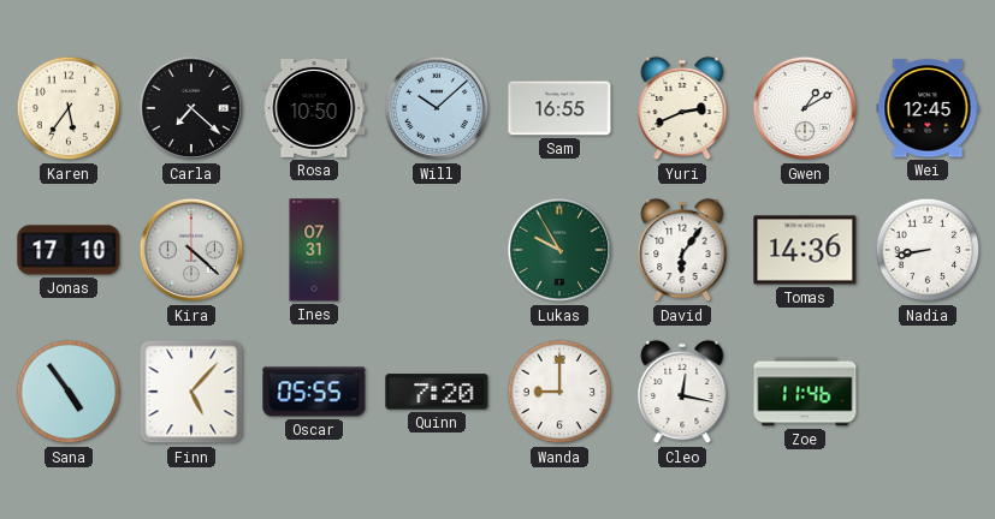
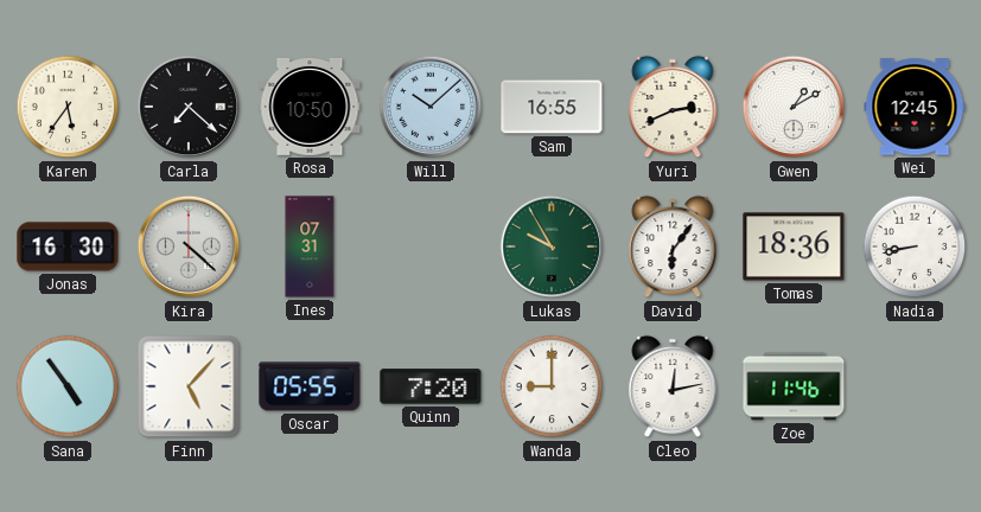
Jonas: 17:10 -> 16:30 (68, 247)
Tomas: 14:36 -> 18:36 (794, 247)
Cleo: 12:17 -> 12:13 (673, 386)
